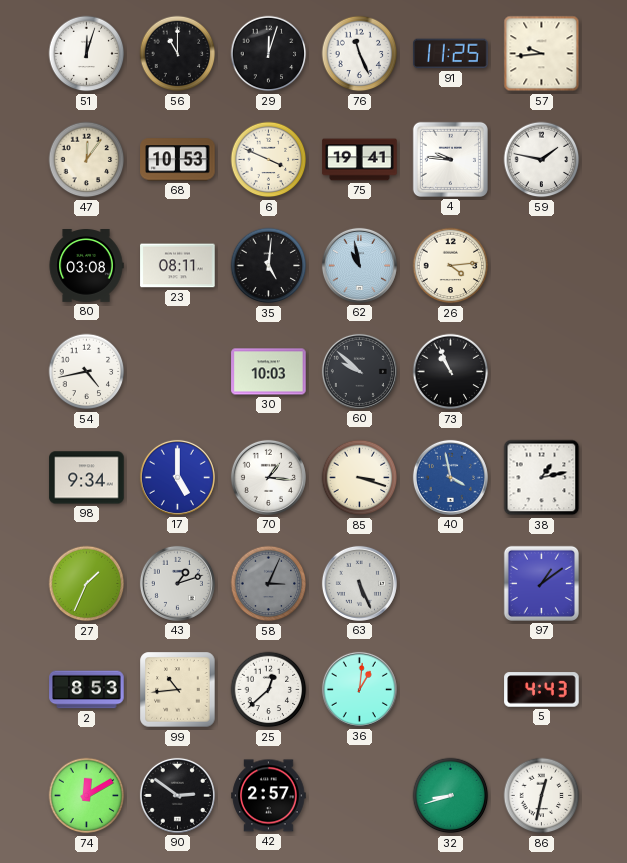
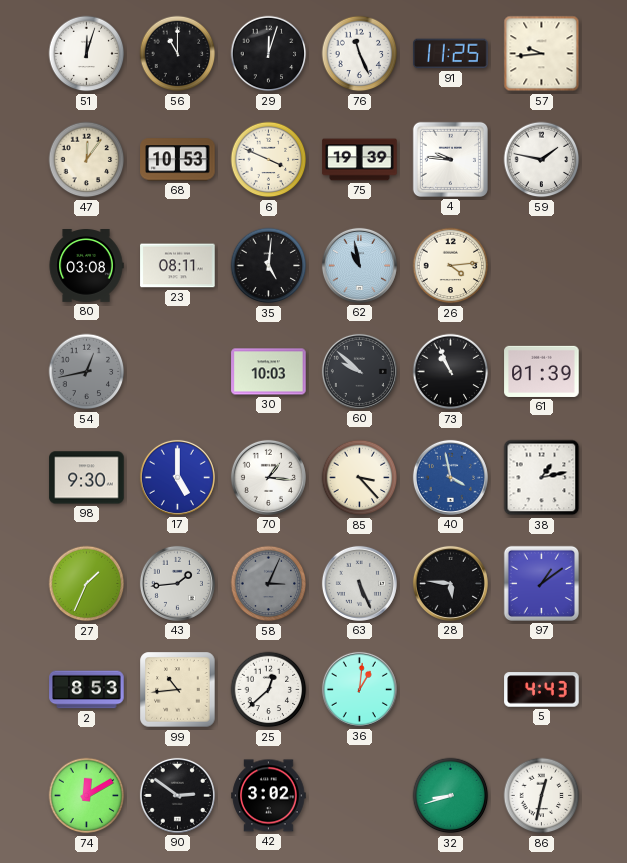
75: 19:41 -> 19:39 (360, 160)
54: 4:43 -> 12:43 (87, 372)
54 dial: white -> grey (87, 372)
61: none -> 01:39 (542, 371)
98: 9:34 -> 9:30 (87, 478)
85: 3:18 -> 3:23 (360, 478)
43: 1:12 -> 1:44 (177, 583)
28: none -> 5:46 (450, 583)
42: 2:57 -> 3:02 (269, 796)
